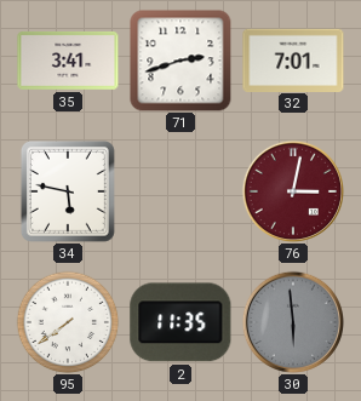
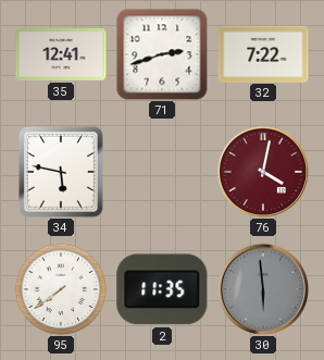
35: 3:41 -> 12:41 (61, 54)
32: 7:01 -> 7:22 (263, 53)
76: 3:02 -> 4:02 (262, 171)
